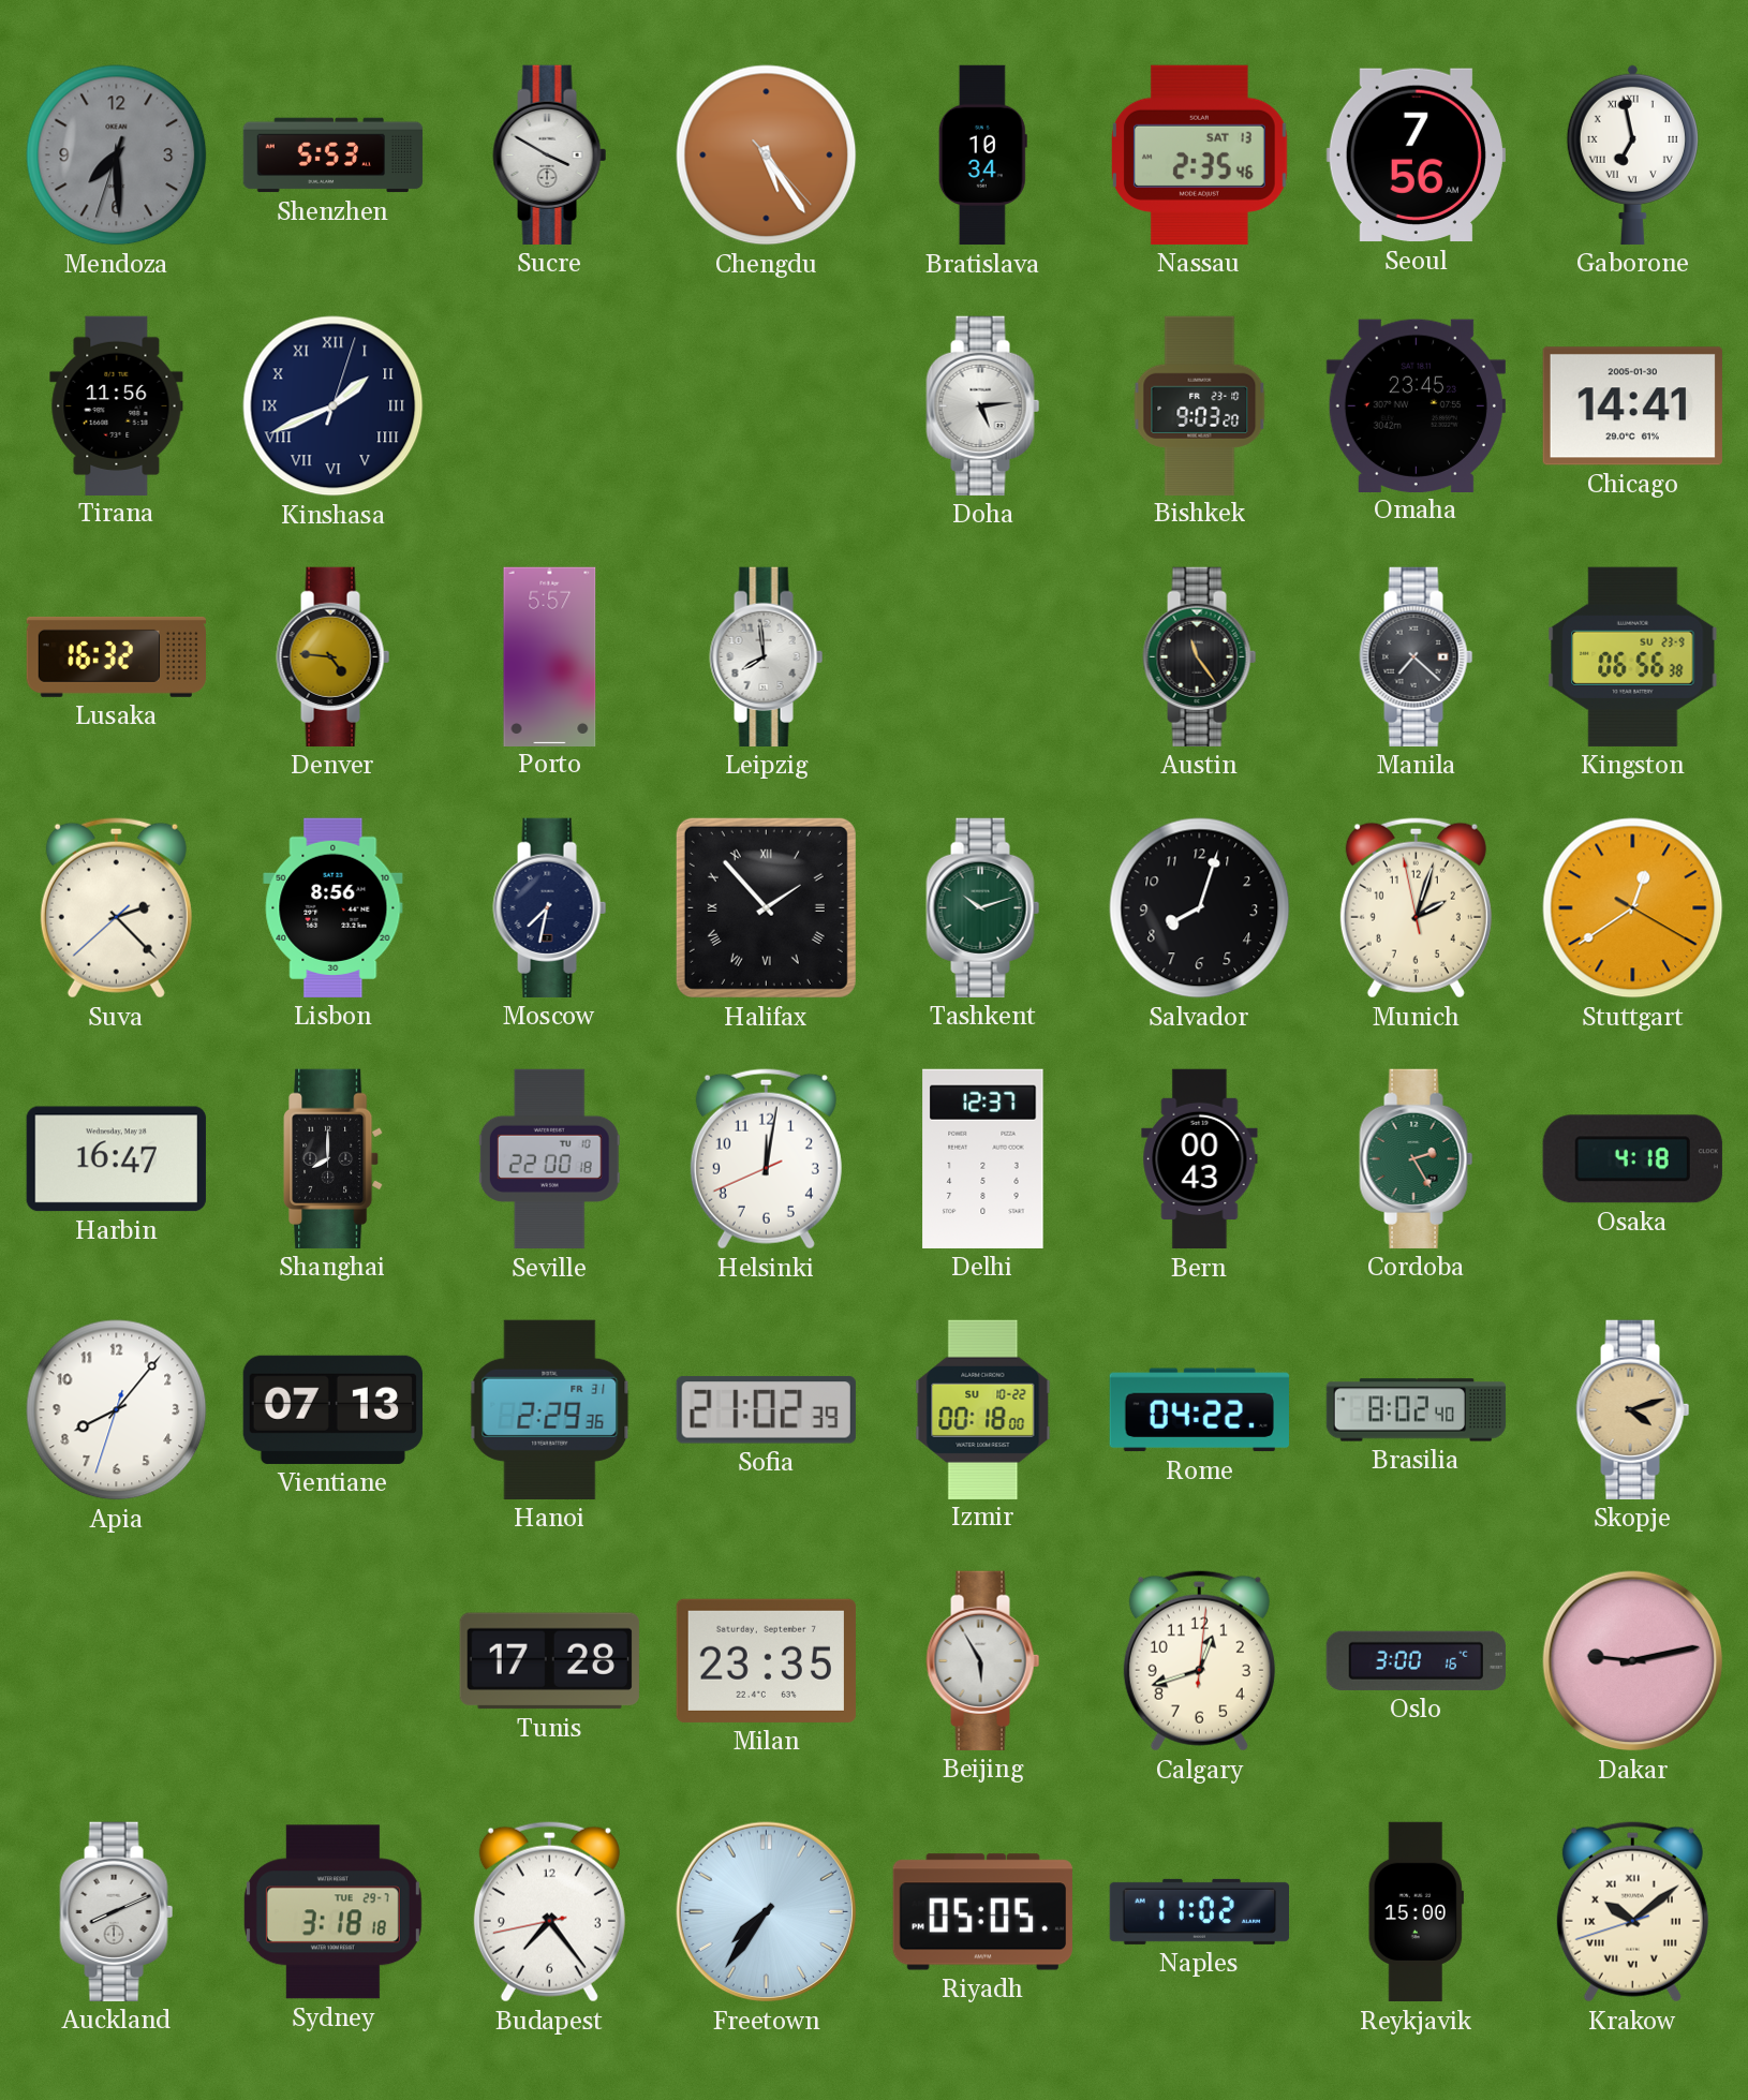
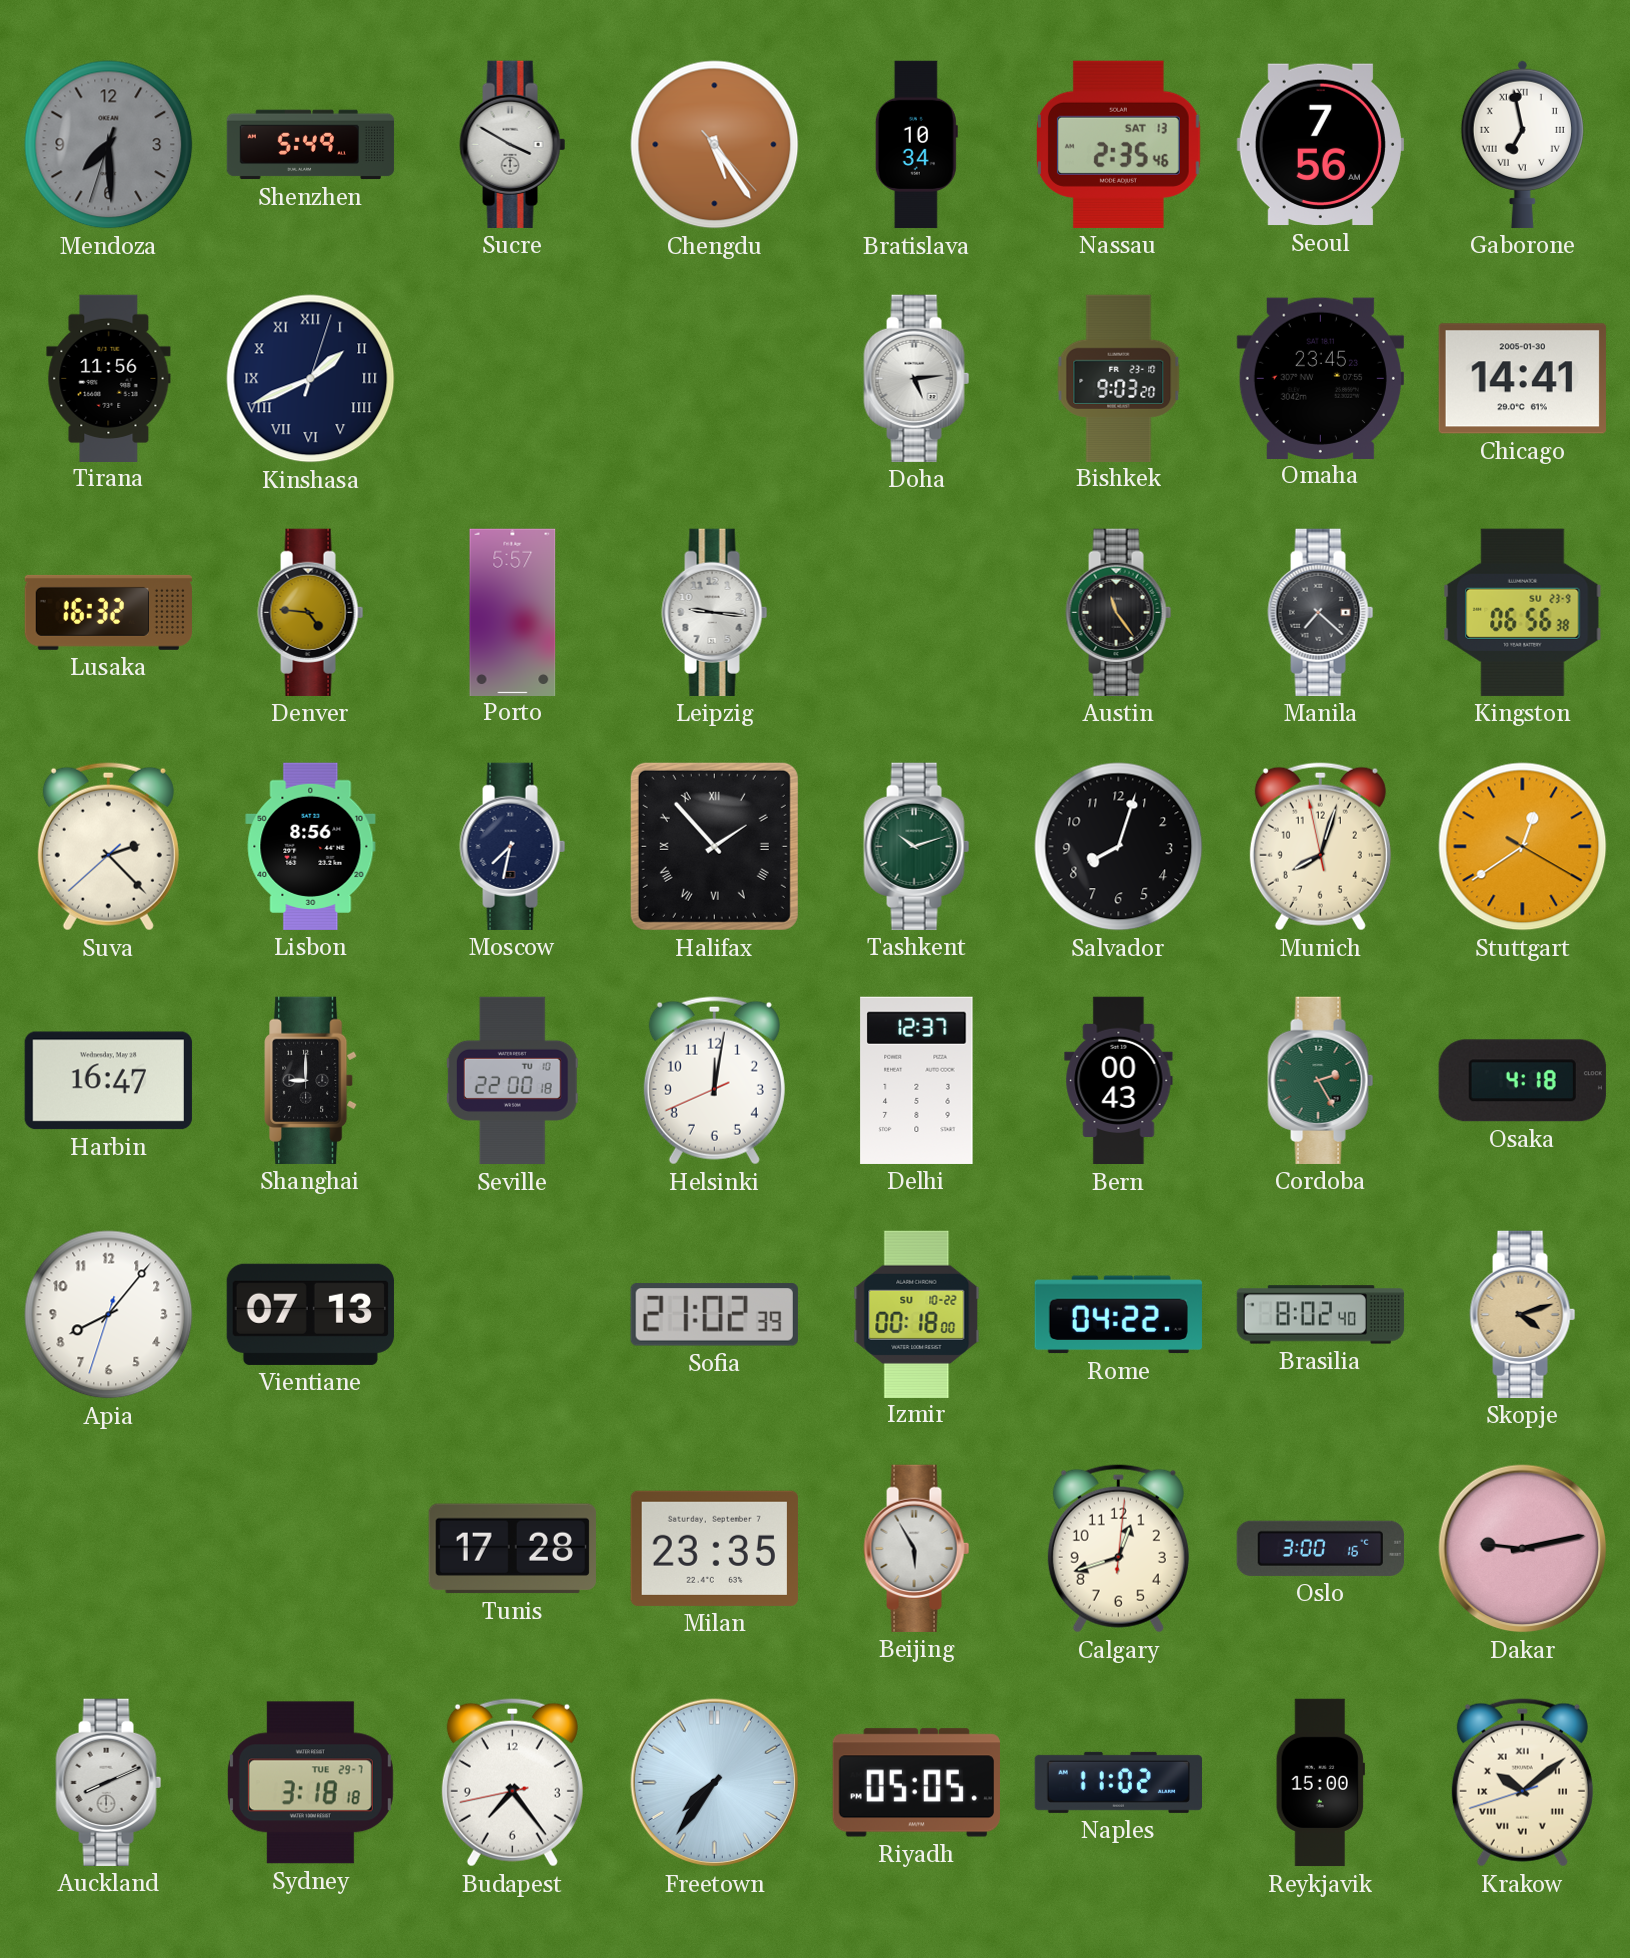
Shenzhen: 5:53 -> 5:49 (311, 145)
Leipzig: 7:59 -> 9:16 (715, 612)
Munich: 2:02 -> 8:02 (1320, 847)
Shanghai: 8:00 -> 9:00 (311, 1080)
Hanoi: 2:29 -> none (550, 1409)
